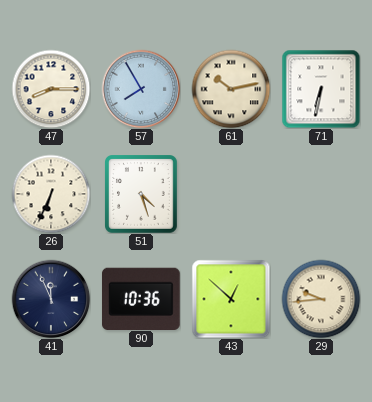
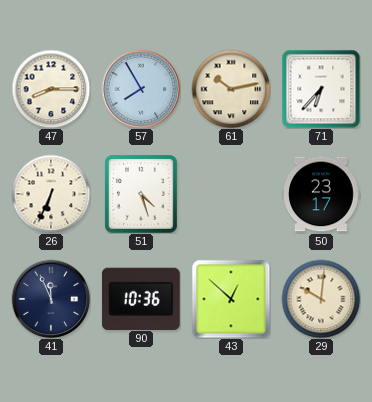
71: 6:32 -> 6:37 (321, 89)
50: none -> 23:17 (322, 194)
29: 9:44 -> 10:01 (321, 299)
